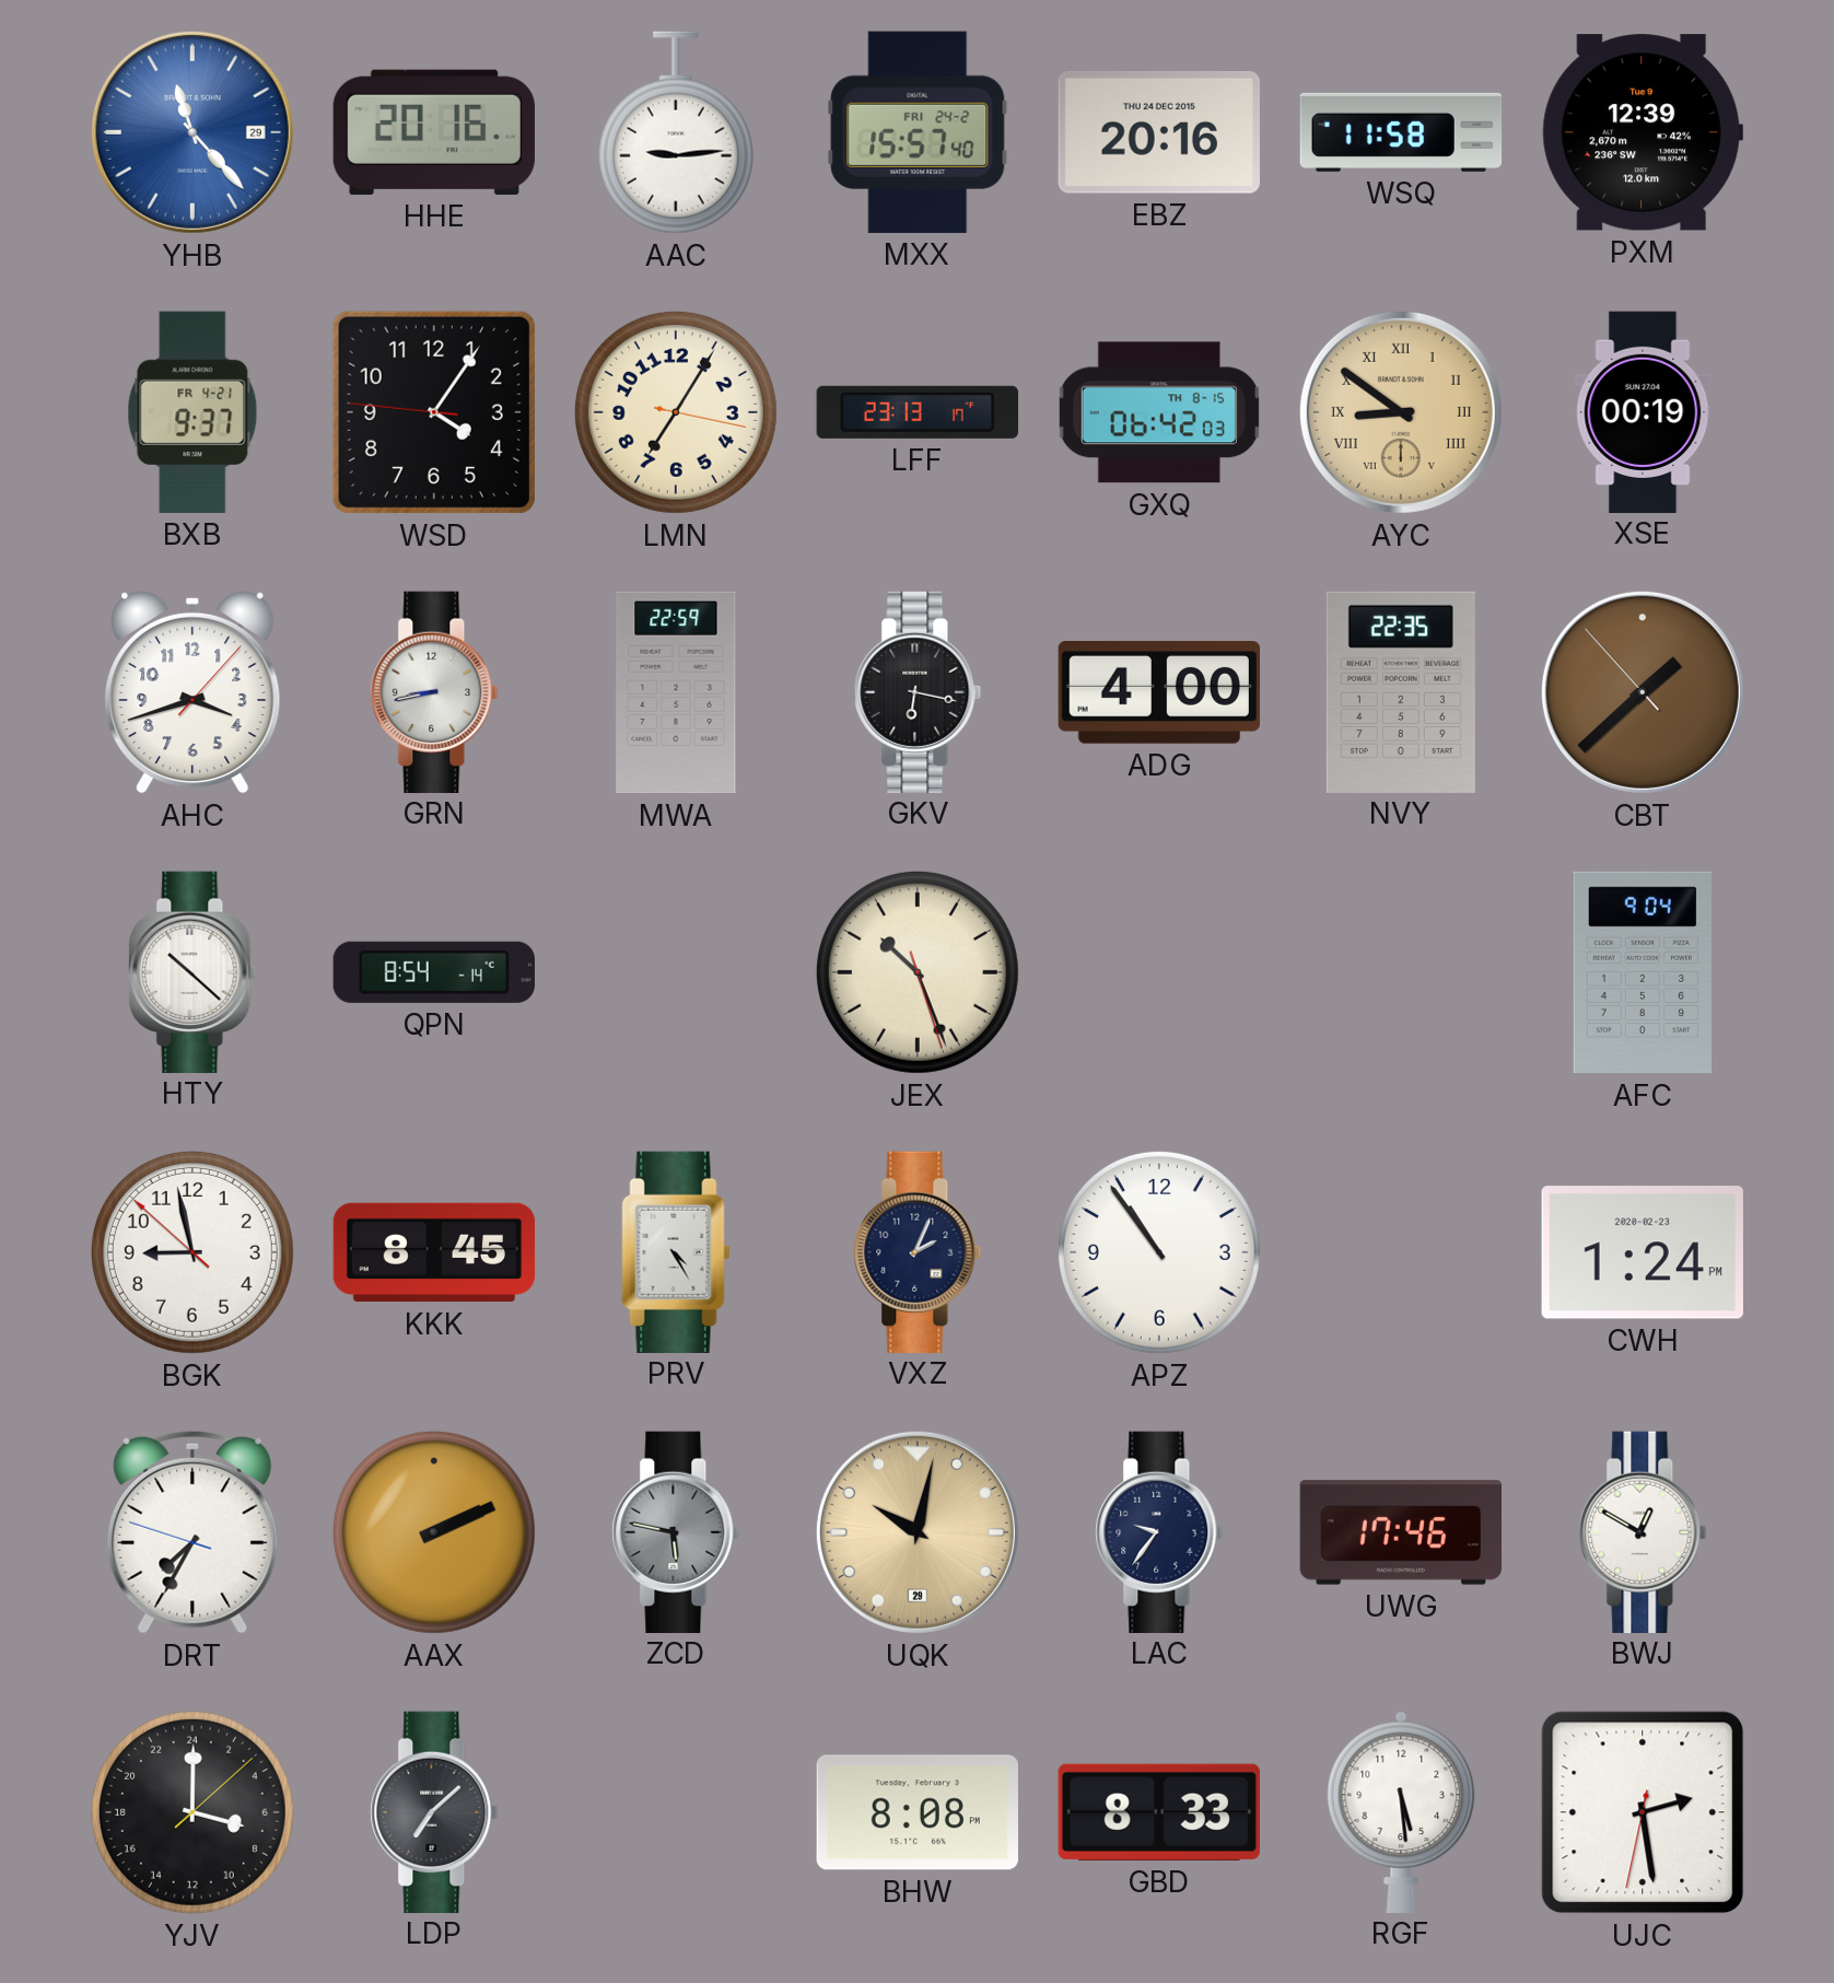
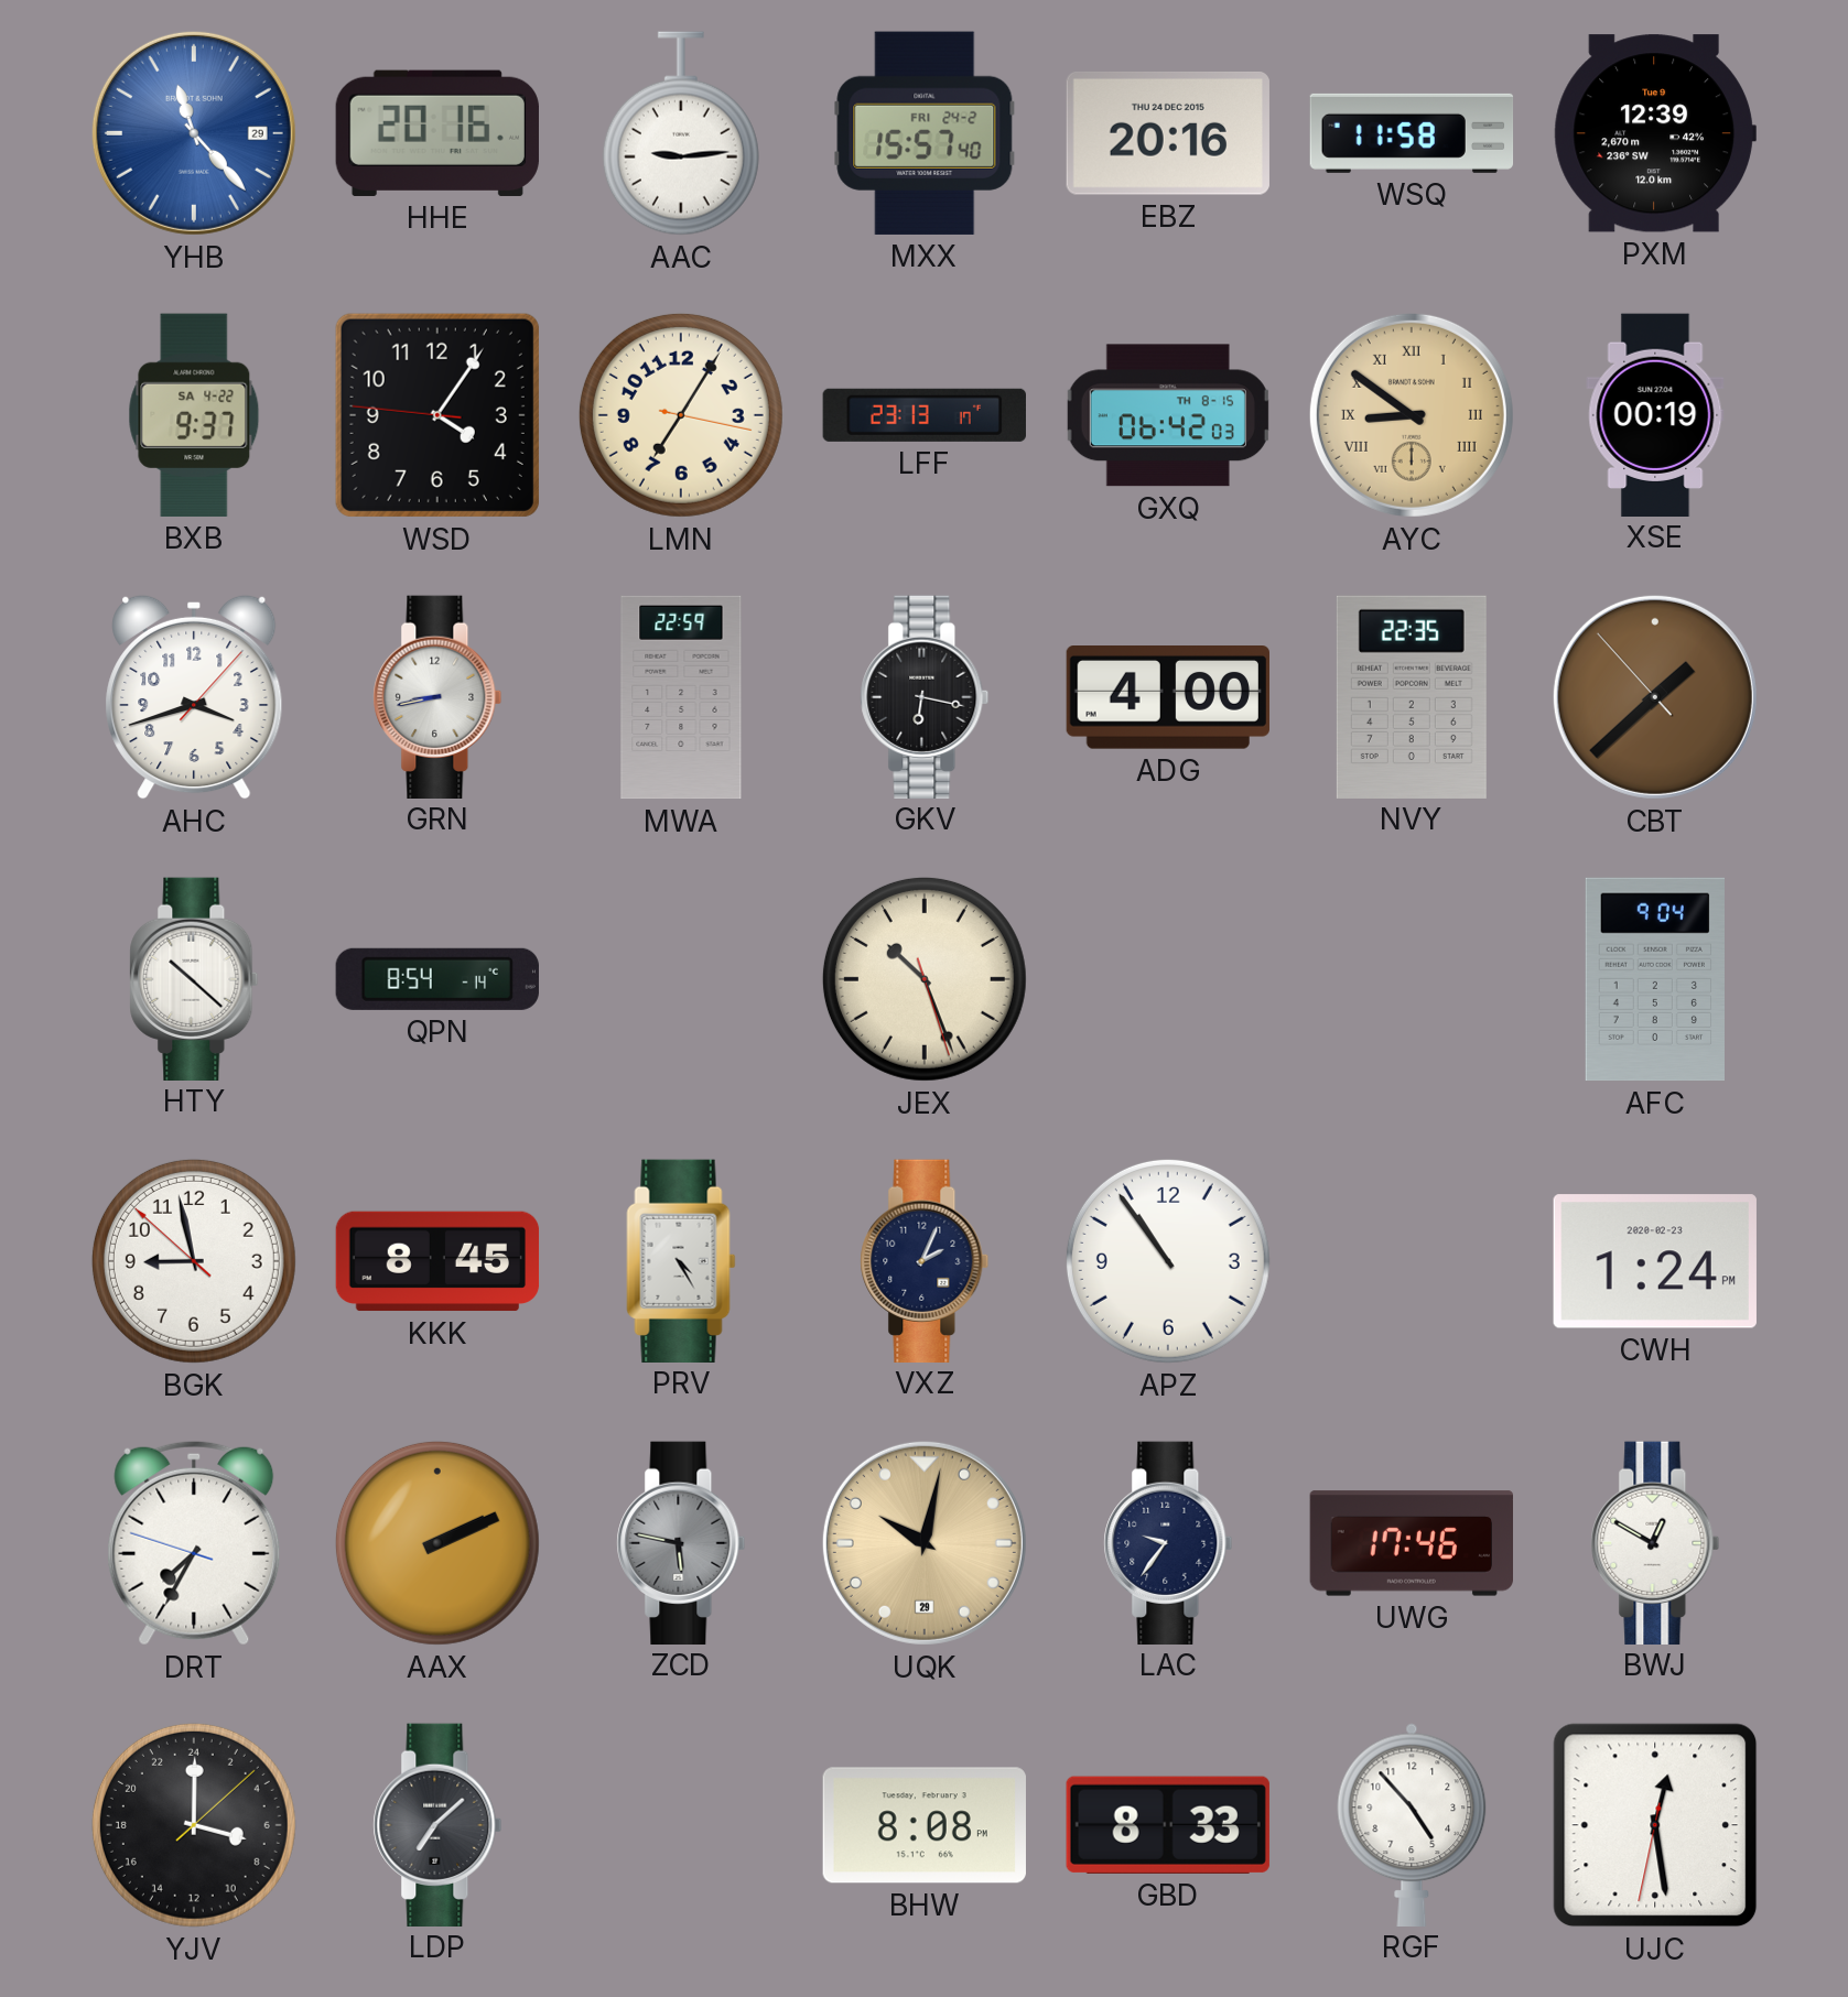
BXB date: FR 4-21 -> SA 4-22 (194, 415)
RGF: 5:29 -> 4:53 (1412, 1824)
UJC: 2:28 -> 12:28 (1655, 1825)
